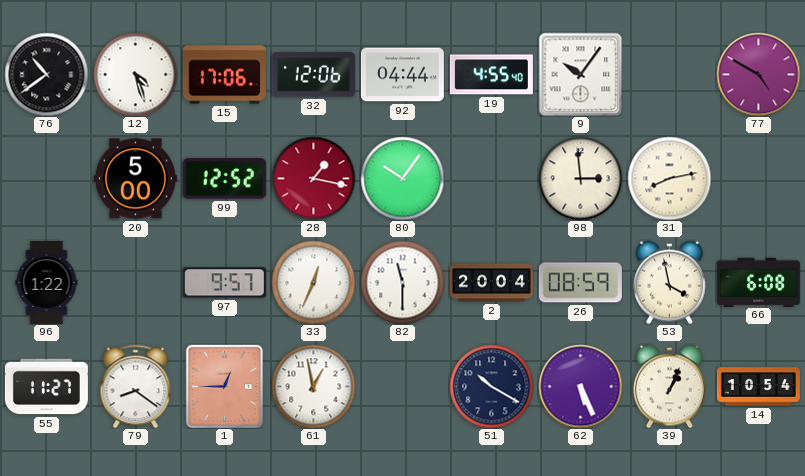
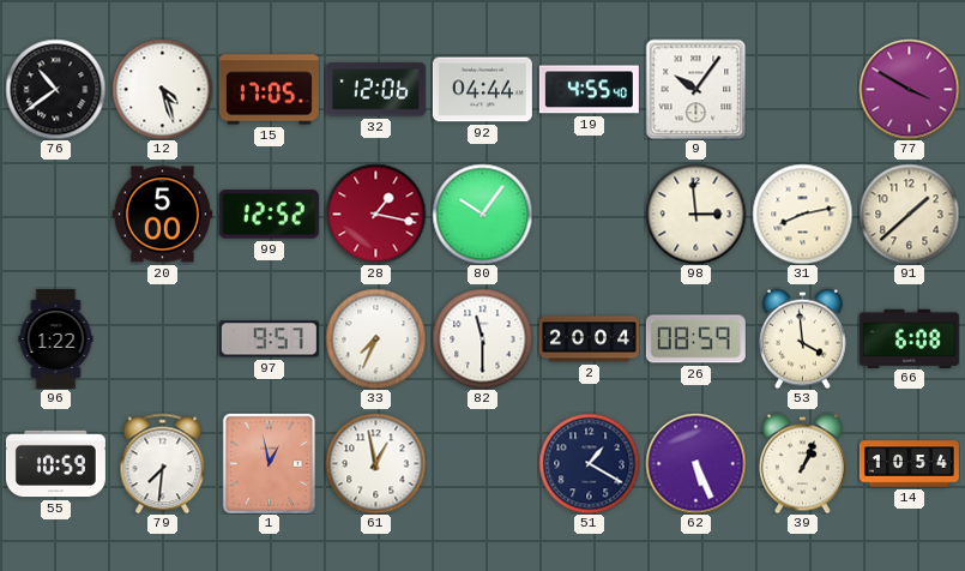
15: 17:06 -> 17:05 (269, 90)
77: 4:50 -> 3:50 (909, 89)
91: none -> 1:38 (909, 214)
33: 12:34 -> 7:34 (375, 338)
53: 3:58 -> 3:59 (803, 338)
55: 11:27 -> 10:59 (55, 464)
79: 8:21 -> 7:31 (163, 463)
1: 12:45 -> 12:58 (269, 463)
51: 10:20 -> 1:20 (589, 463)
